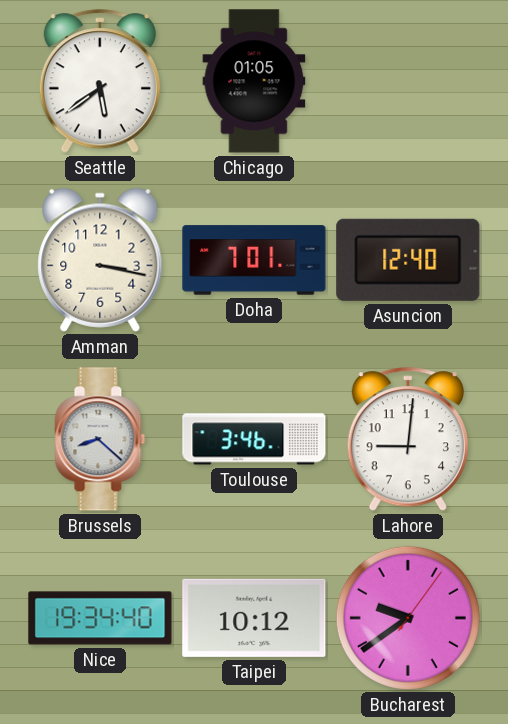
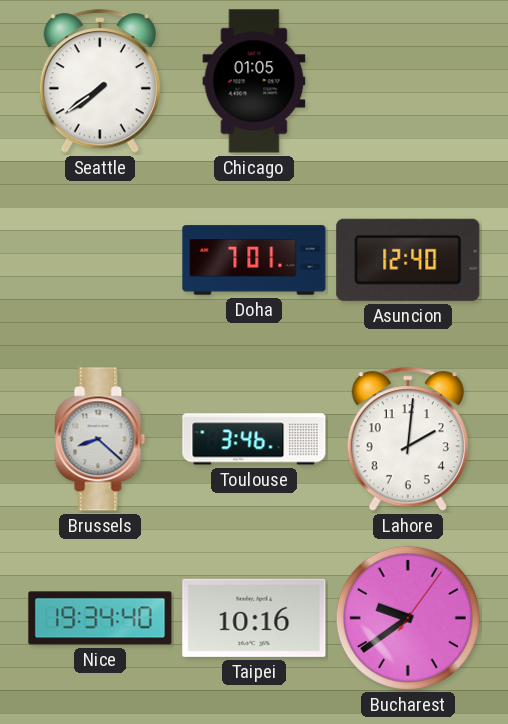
Seattle: 5:39 -> 7:39 (100, 82)
Amman: 3:17 -> none (100, 260)
Lahore: 9:01 -> 2:01 (408, 440)
Taipei: 10:12 -> 10:16 (254, 618)
